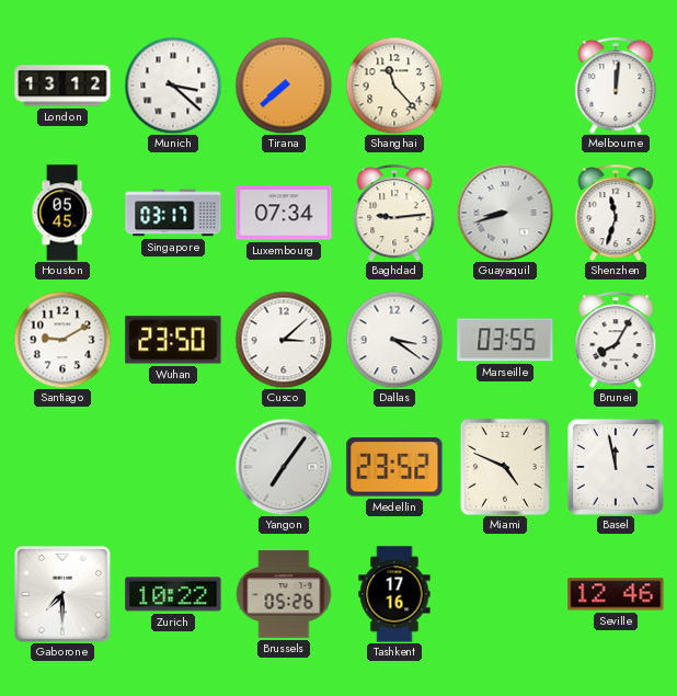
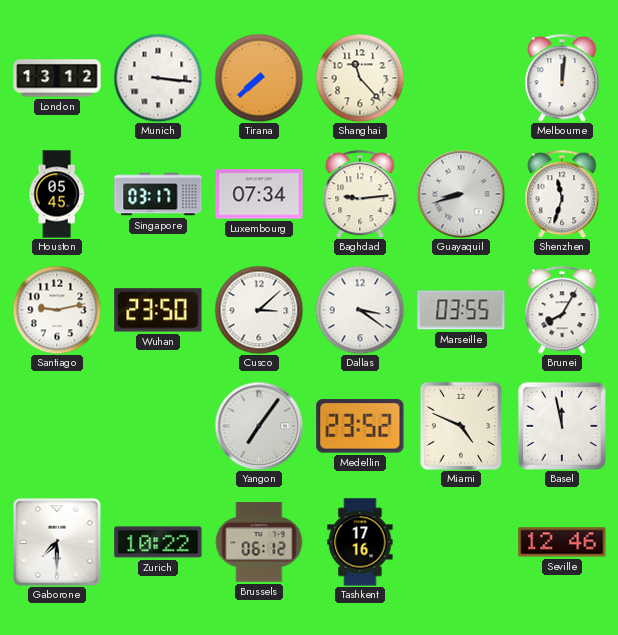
Munich: 3:22 -> 3:16 (158, 78)
Santiago: 9:10 -> 9:13 (57, 310)
Brussels: 05:26 -> 06:12 (259, 542)
